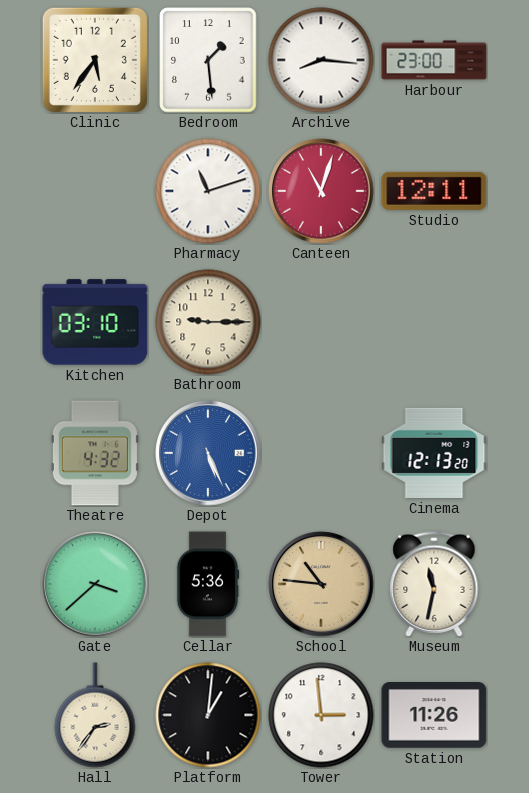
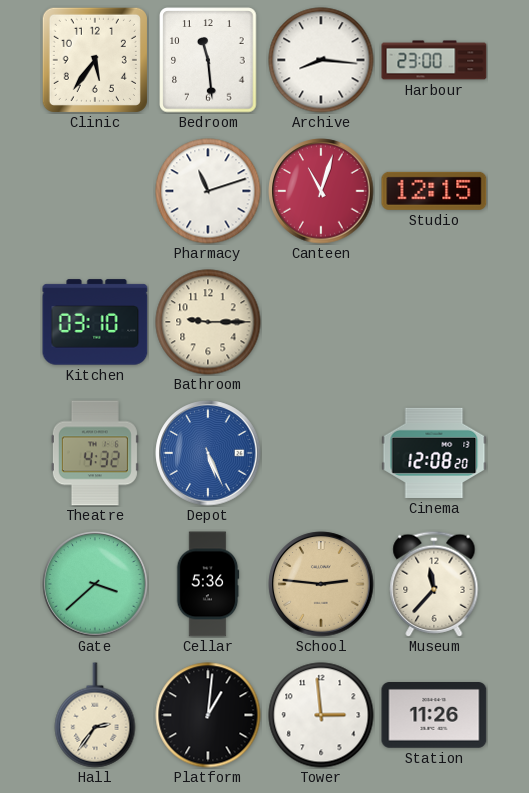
Bedroom: 1:29 -> 11:29 (208, 60)
Studio: 12:11 -> 12:15 (434, 191)
Cinema: 12:13 -> 12:08 (434, 453)
School: 10:46 -> 2:46 (321, 584)
Museum: 11:32 -> 11:37 (434, 584)
